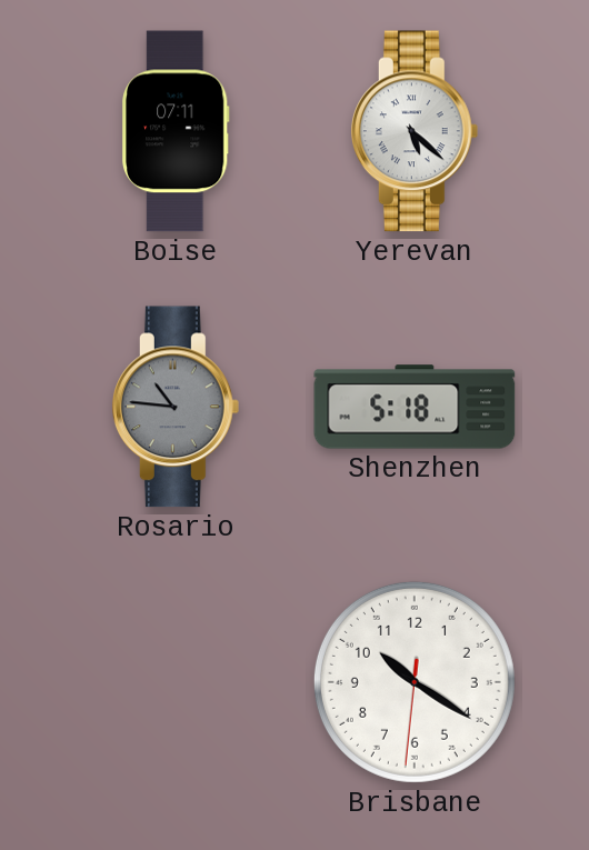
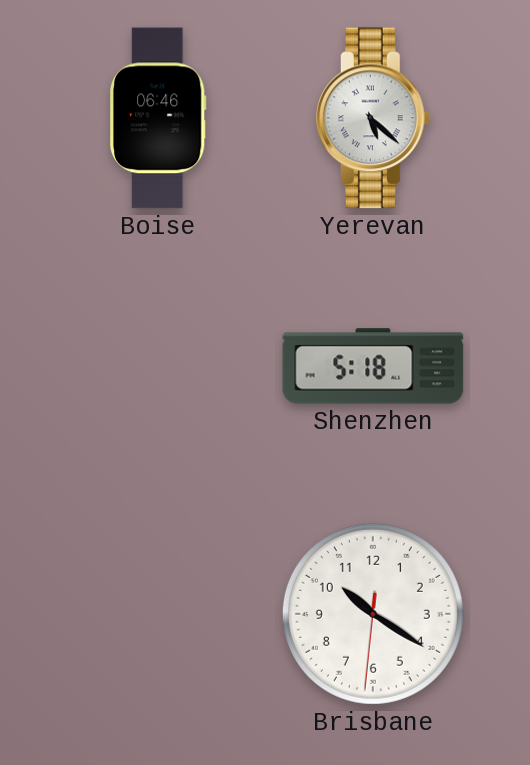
Boise: 07:11 -> 06:46 (158, 118)
Rosario: 10:46 -> none (176, 407)
